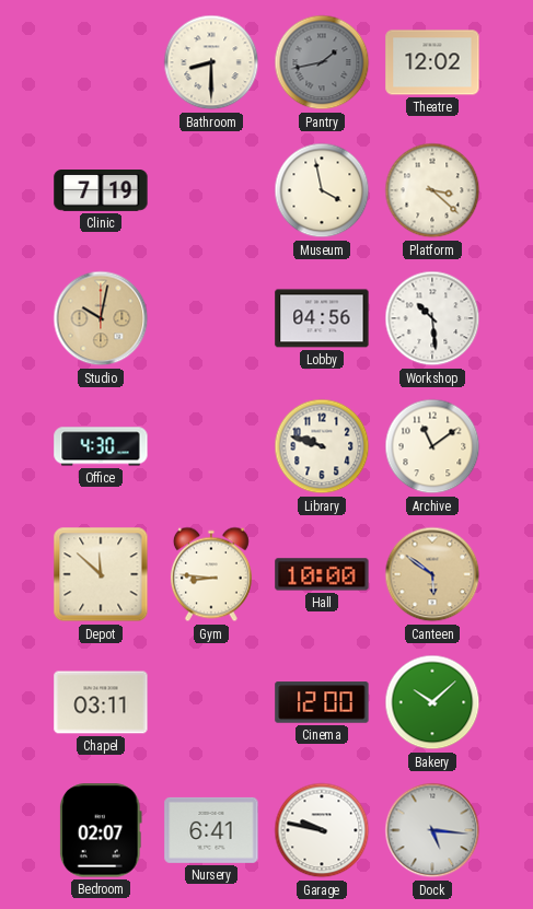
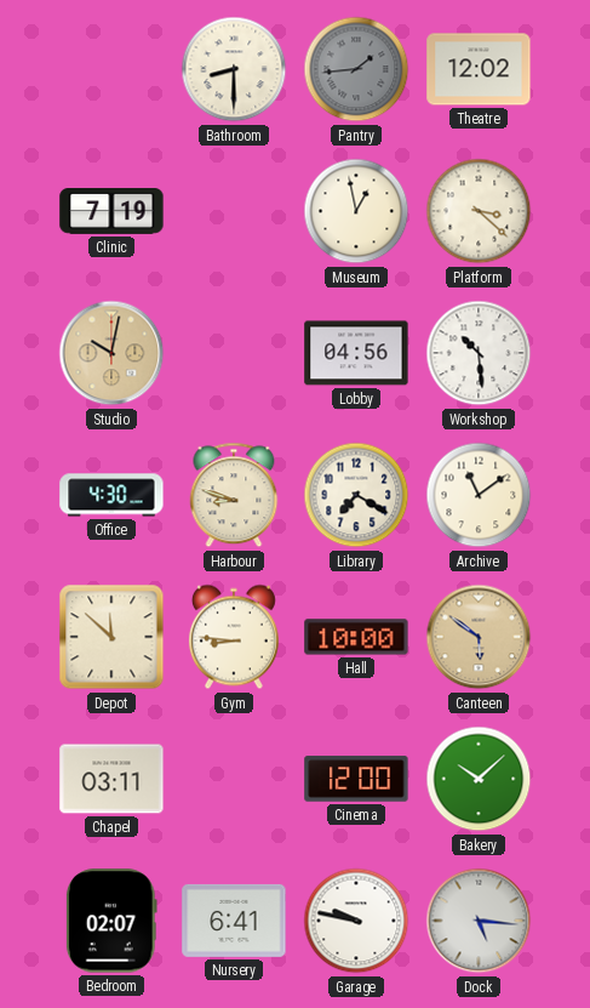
Pantry: 1:43 -> 1:44 (356, 69)
Museum: 3:58 -> 12:58 (356, 211)
Harbour: none -> 8:48 (234, 495)
Library: 9:48 -> 7:20 (356, 495)
